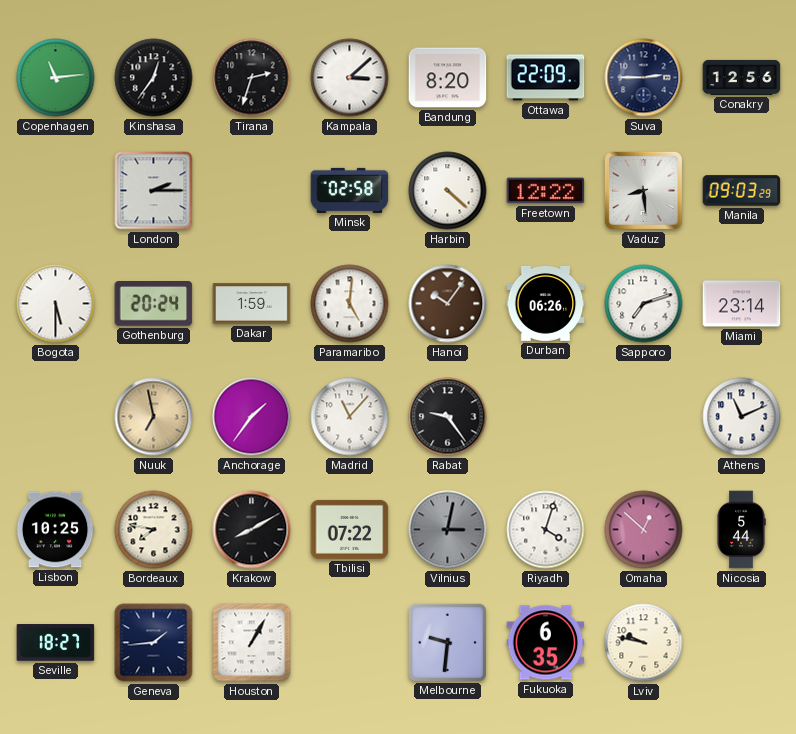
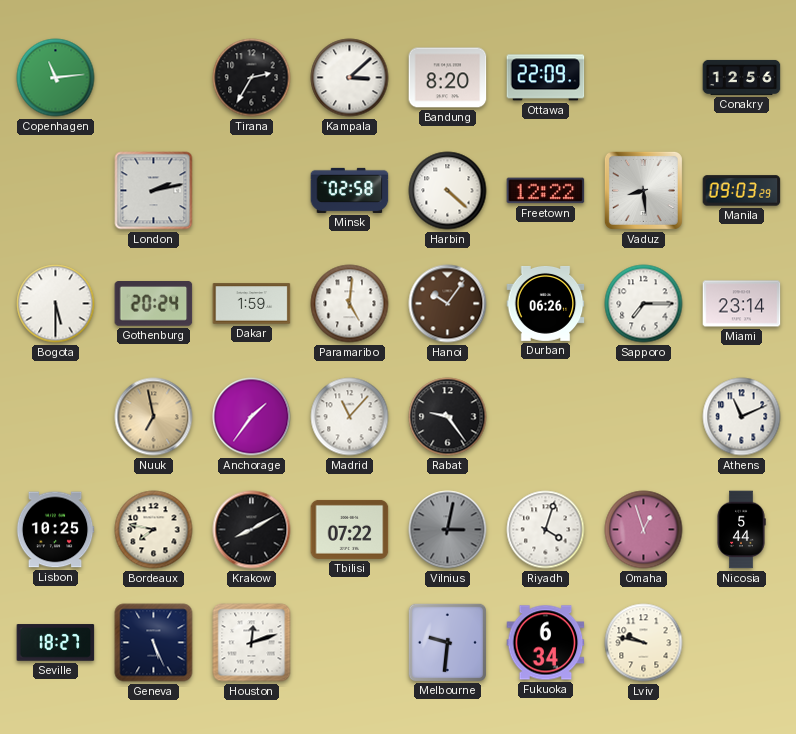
Kinshasa: 12:36 -> none (154, 78)
Tirana: 2:33 -> 2:35 (252, 78)
Suva: 2:45 -> none (644, 78)
London: 2:15 -> 2:13 (154, 191)
Sapporo: 7:12 -> 7:15 (644, 304)
Omaha: 12:52 -> 12:57 (644, 530)
Geneva: 1:44 -> 5:26 (154, 643)
Houston: 1:05 -> 12:12 (252, 643)
Fukuoka: 6:35 -> 6:34 (546, 643)
